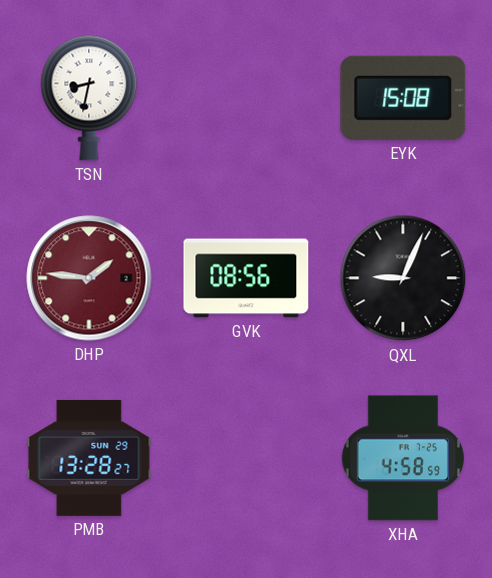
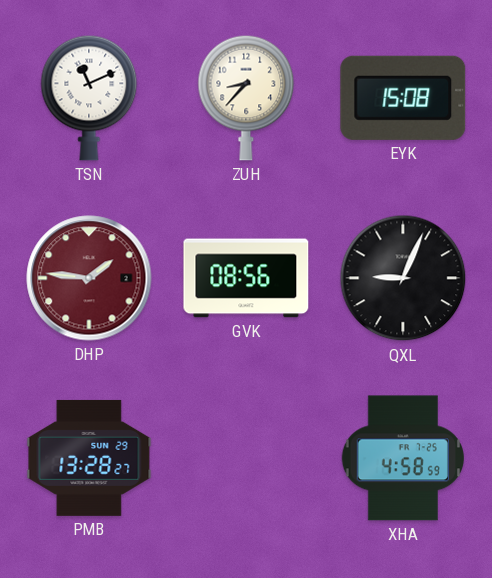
TSN: 8:32 -> 11:11 (89, 98)
ZUH: none -> 8:37 (246, 98)
